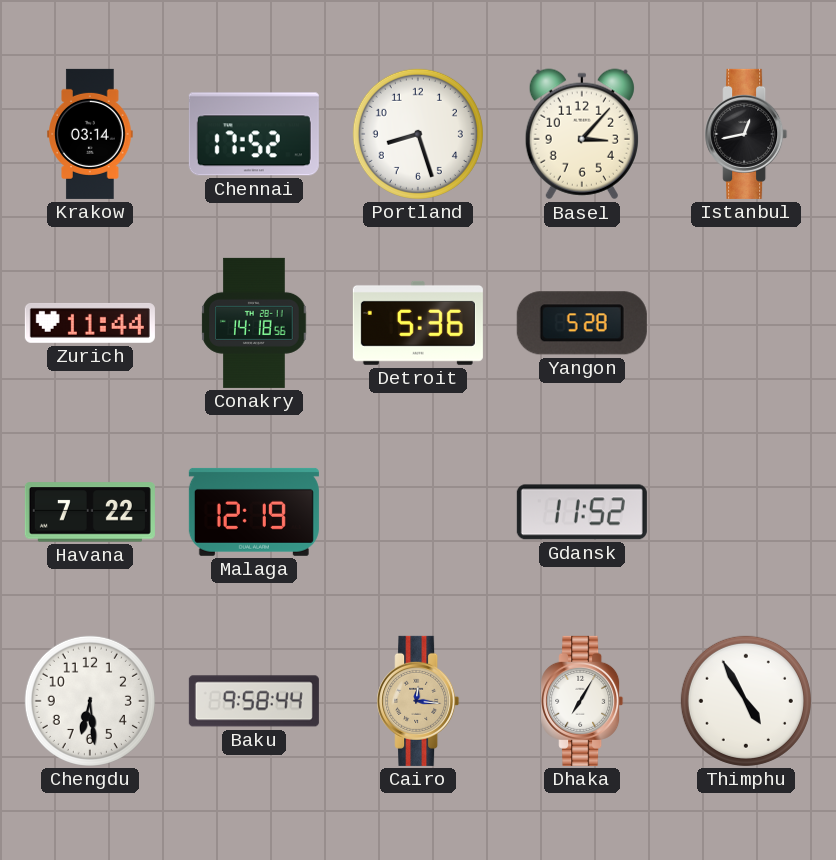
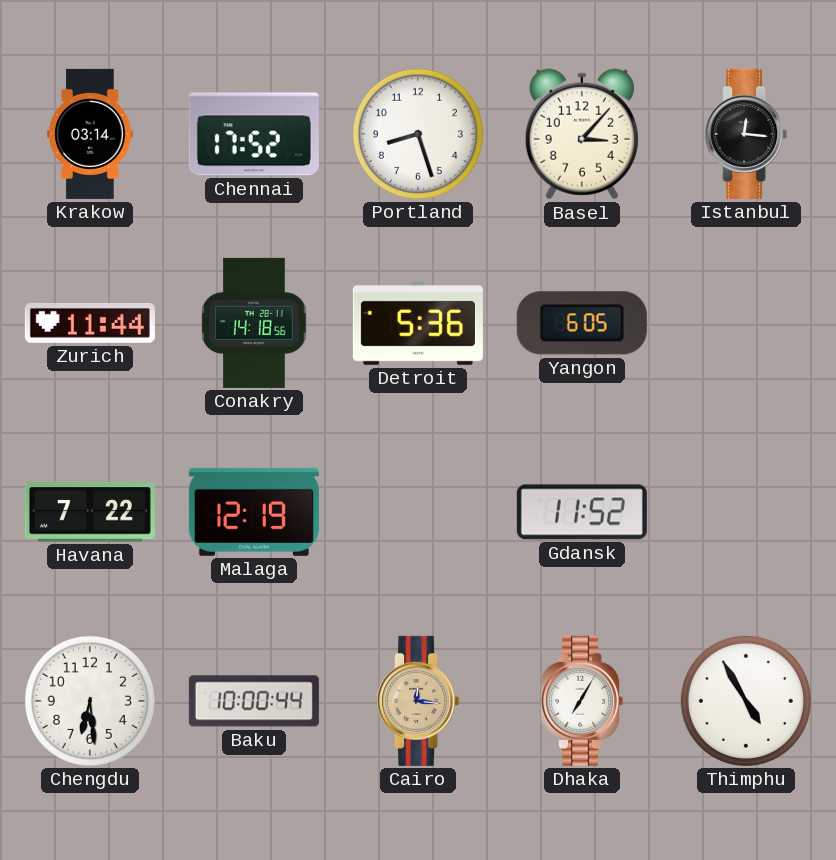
Istanbul: 12:43 -> 12:16 (746, 134)
Yangon: 5:28 -> 6:05 (582, 323)
Baku: 9:58 -> 10:00 (254, 701)
